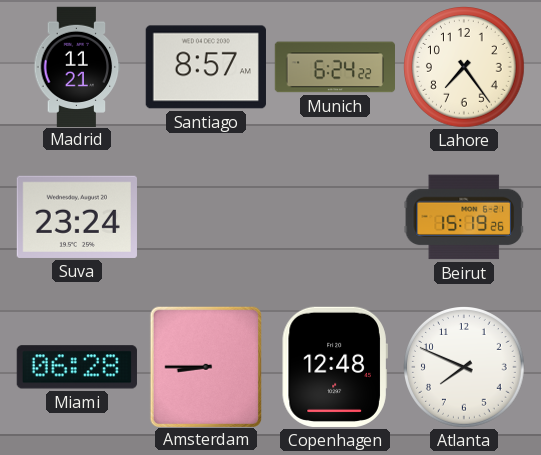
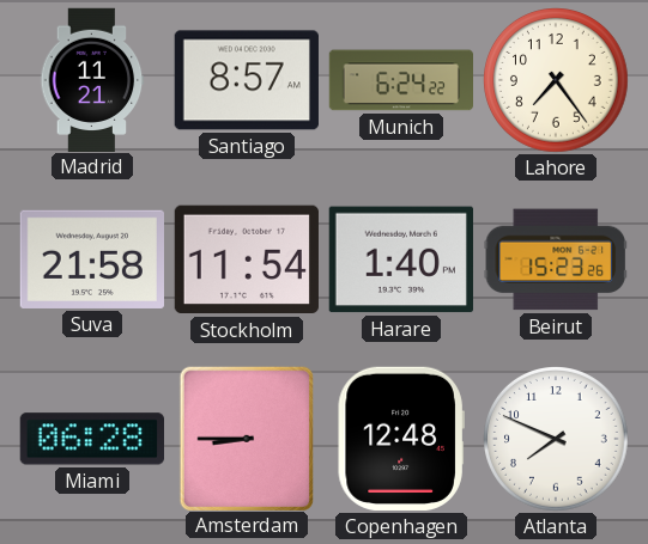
Suva: 23:24 -> 21:58 (92, 259)
Stockholm: none -> 11:54 (247, 259)
Harare: none -> 1:40 (401, 259)
Beirut: 15:19 -> 15:23 (556, 259)
